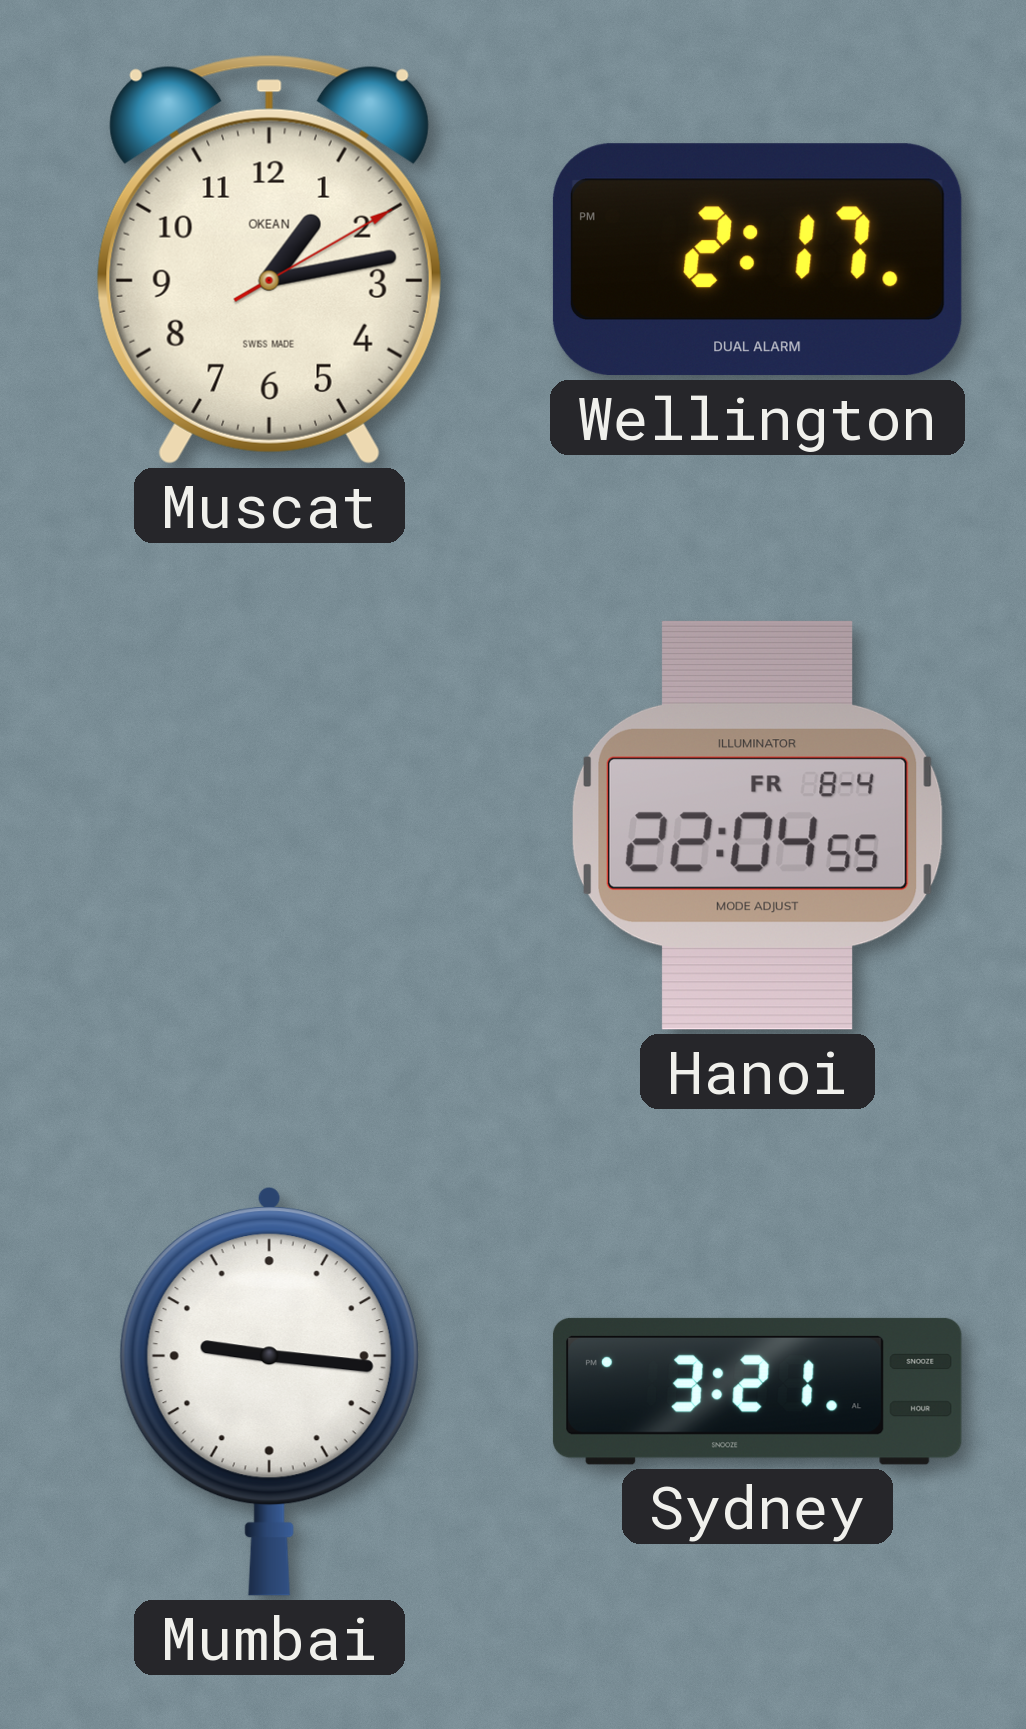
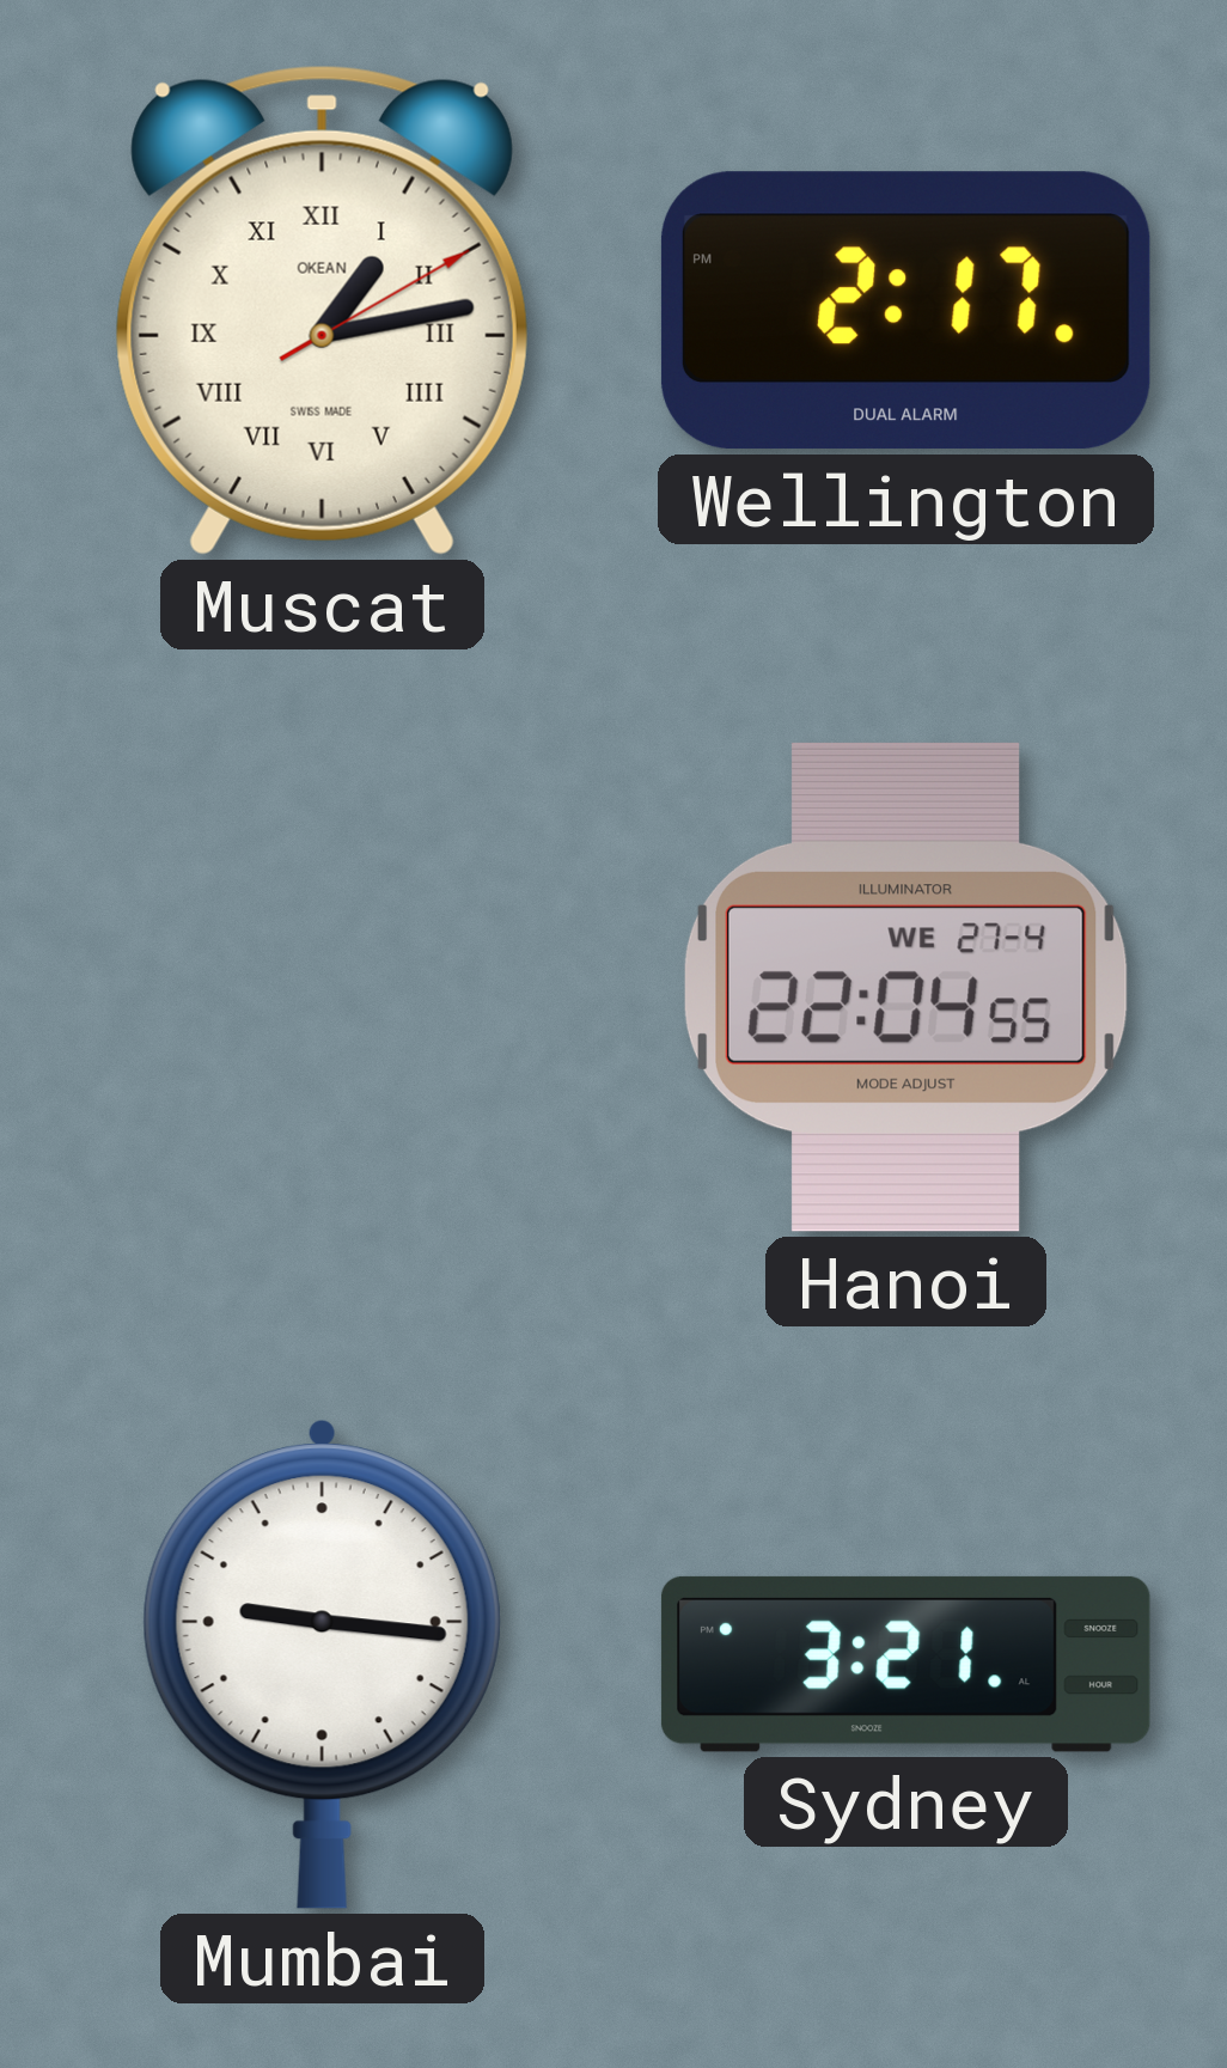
Muscat numerals: Arabic -> Roman (322, 310)
Hanoi date: FR 8-4 -> WE 27-4 (905, 987)
